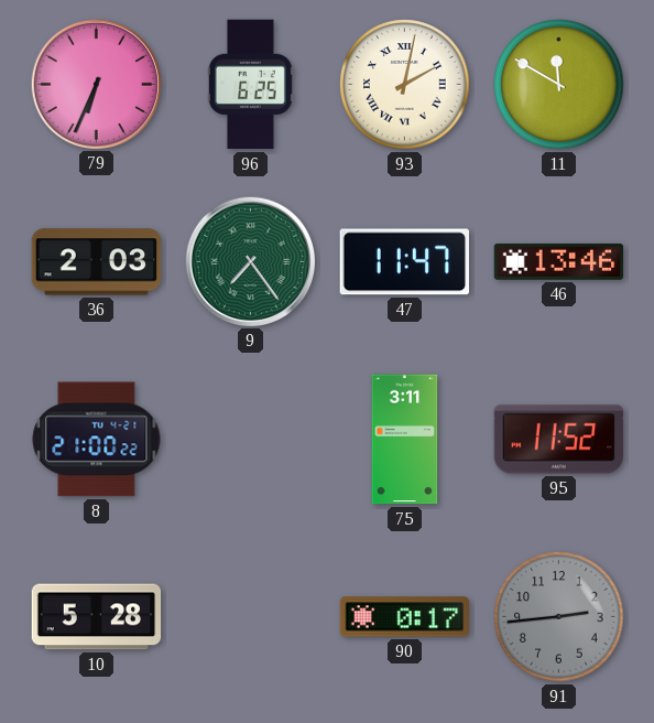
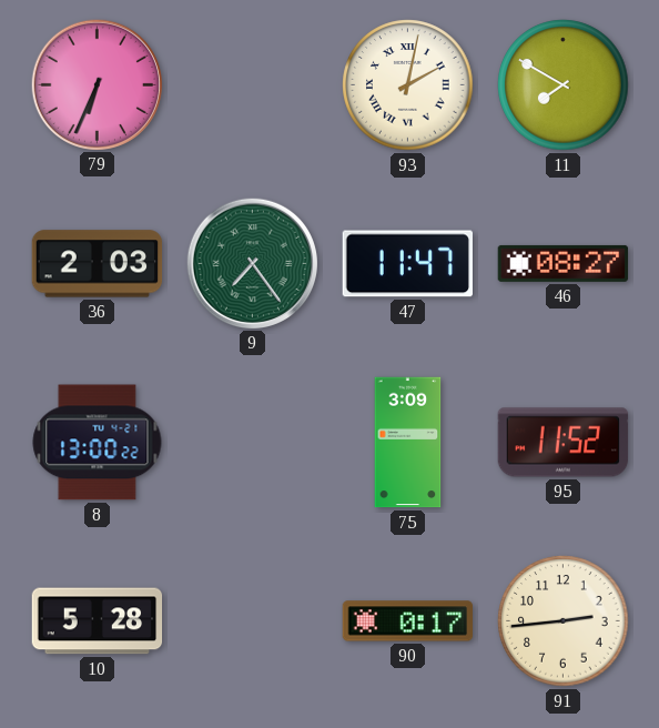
96: 6:25 -> none (250, 85)
11: 11:50 -> 7:50 (564, 85)
46: 13:46 -> 08:27 (564, 263)
8: 21:00 -> 13:00 (98, 443)
75: 3:11 -> 3:09 (408, 443)
91 dial: grey -> cream (564, 621)
